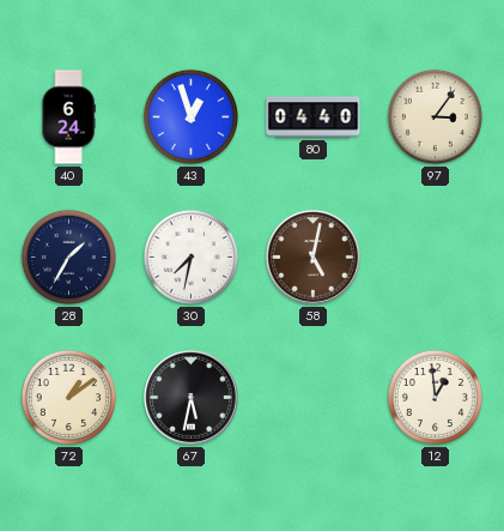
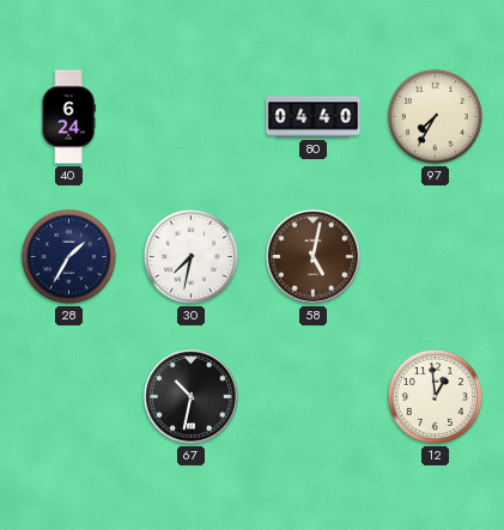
43: 12:57 -> none (190, 116)
97: 3:06 -> 7:35 (435, 116)
72: 1:09 -> none (68, 397)
67: 5:32 -> 10:32 (190, 396)
